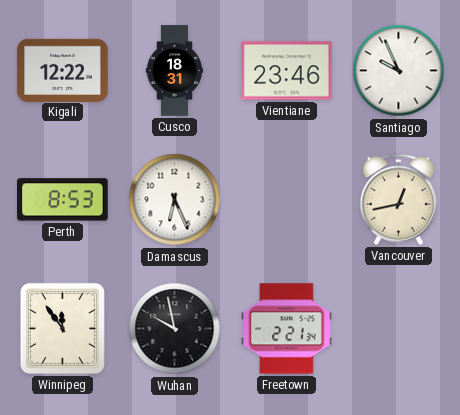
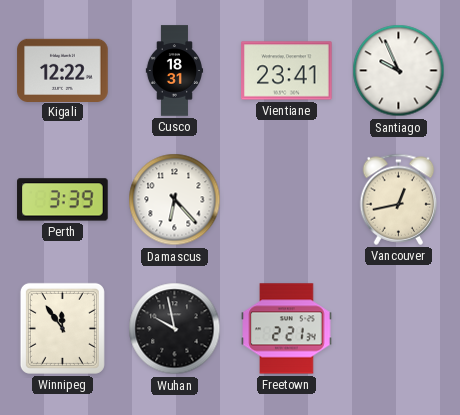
Vientiane: 23:46 -> 23:41 (287, 71)
Perth: 8:53 -> 3:39 (63, 200)
Damascus: 6:26 -> 6:23 (175, 200)
